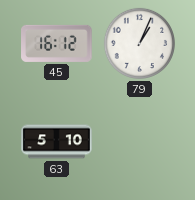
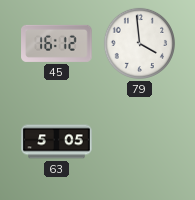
79: 1:04 -> 3:59 (139, 43)
63: 5:10 -> 5:05 (57, 142)
